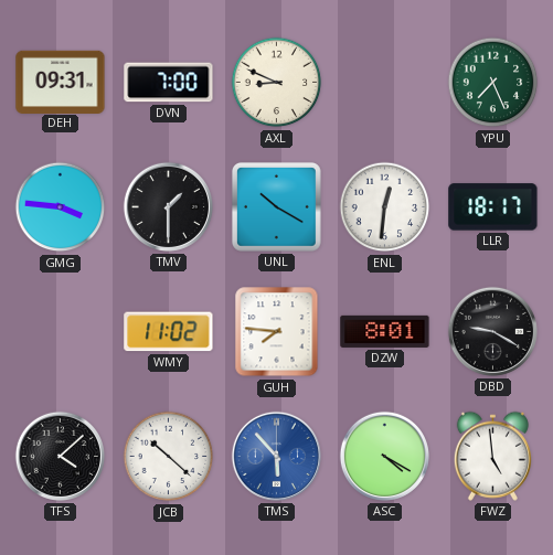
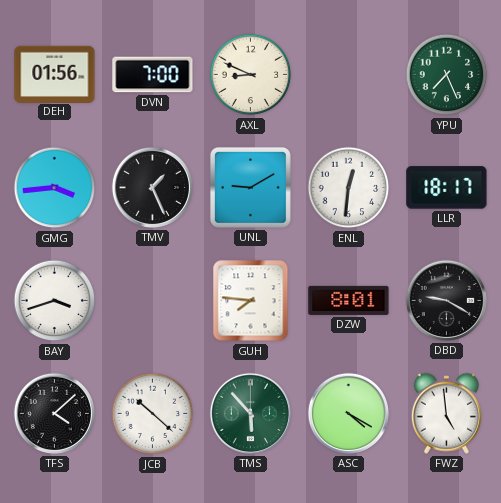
DEH: 09:31 -> 01:56 (55, 74)
GMG: 3:46 -> 3:44 (55, 188)
TMV: 1:30 -> 1:26 (152, 187)
UNL: 10:20 -> 9:10 (250, 187)
BAY: none -> 3:42 (55, 301)
WMY: 11:02 -> none (169, 332)
TMS dial: blue -> green (250, 413)
